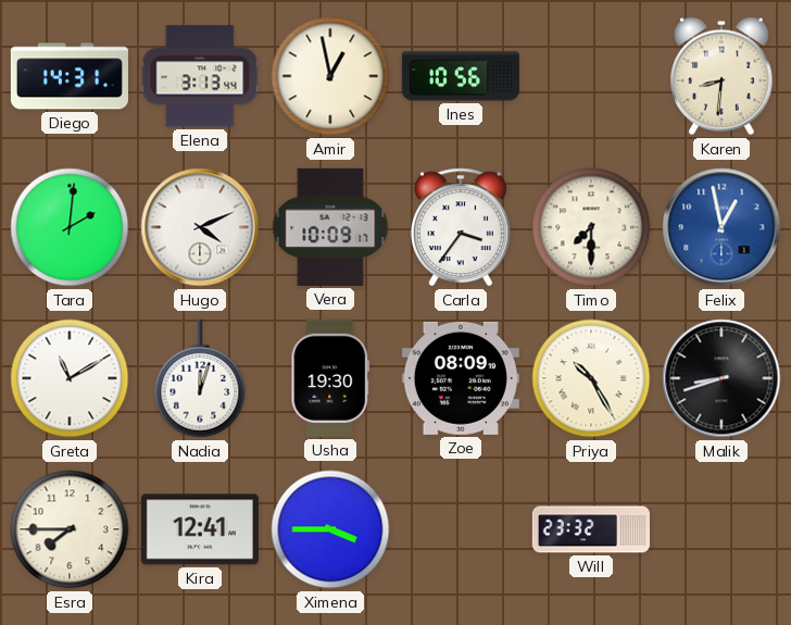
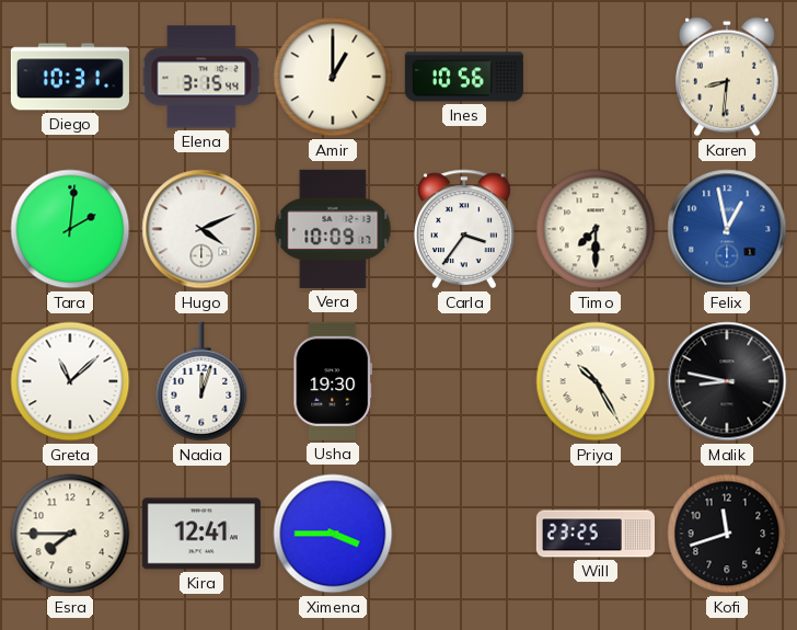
Diego: 14:31 -> 10:31 (70, 77)
Elena: 3:13 -> 3:15 (201, 77)
Amir: 12:58 -> 1:00 (333, 77)
Greta: 11:10 -> 11:08 (70, 381)
Zoe: 08:09 -> none (461, 378)
Malik: 8:42 -> 8:47 (727, 381)
Will: 23:32 -> 23:25 (596, 534)
Kofi: none -> 11:42 (727, 534)
